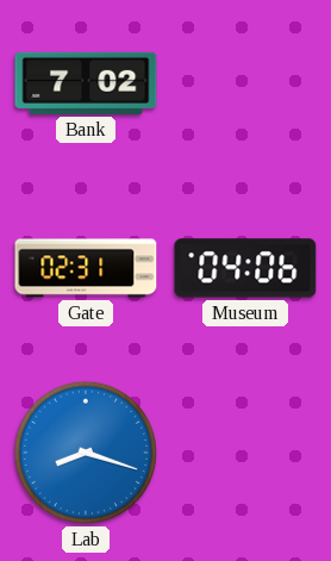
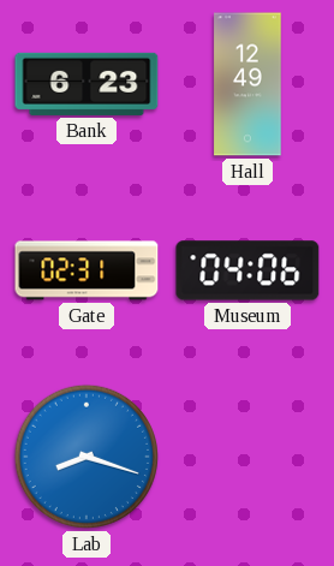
Bank: 7:02 -> 6:23 (87, 84)
Hall: none -> 12:49 (247, 84)
